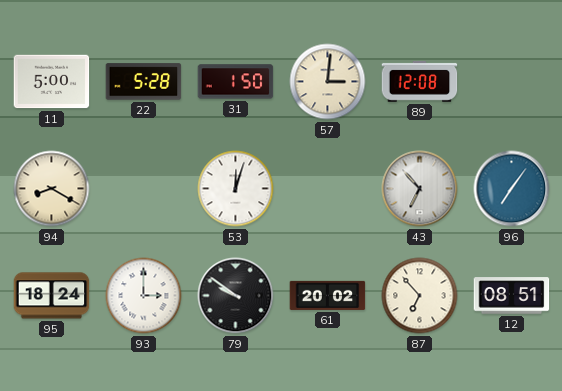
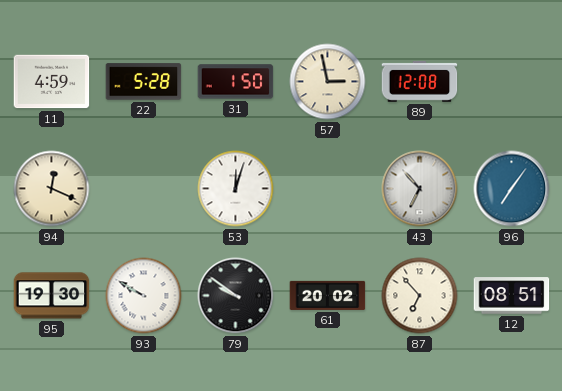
11: 5:00 -> 4:59 (52, 82)
57: 3:01 -> 2:58 (328, 82)
94: 8:20 -> 12:19 (52, 189)
95: 18:24 -> 19:30 (52, 296)
93: 3:00 -> 9:50 (144, 296)
